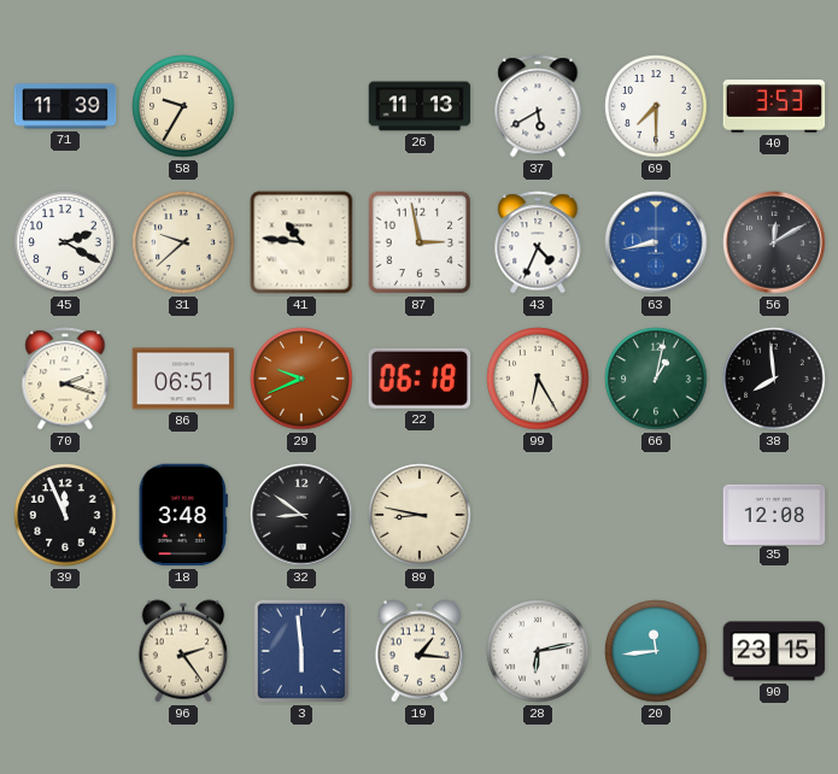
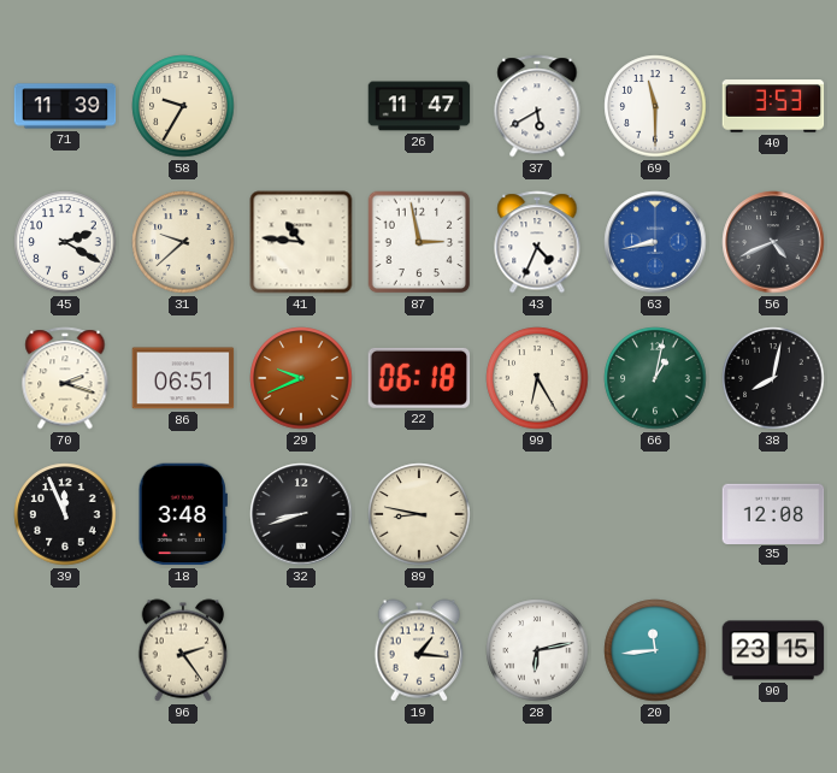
26: 11:13 -> 11:47 (419, 106)
69: 7:30 -> 11:30 (655, 106)
56: 12:10 -> 4:41 (773, 242)
38: 7:59 -> 8:02 (773, 378)
32: 8:51 -> 8:42 (301, 514)
3: 5:59 -> none (301, 651)
